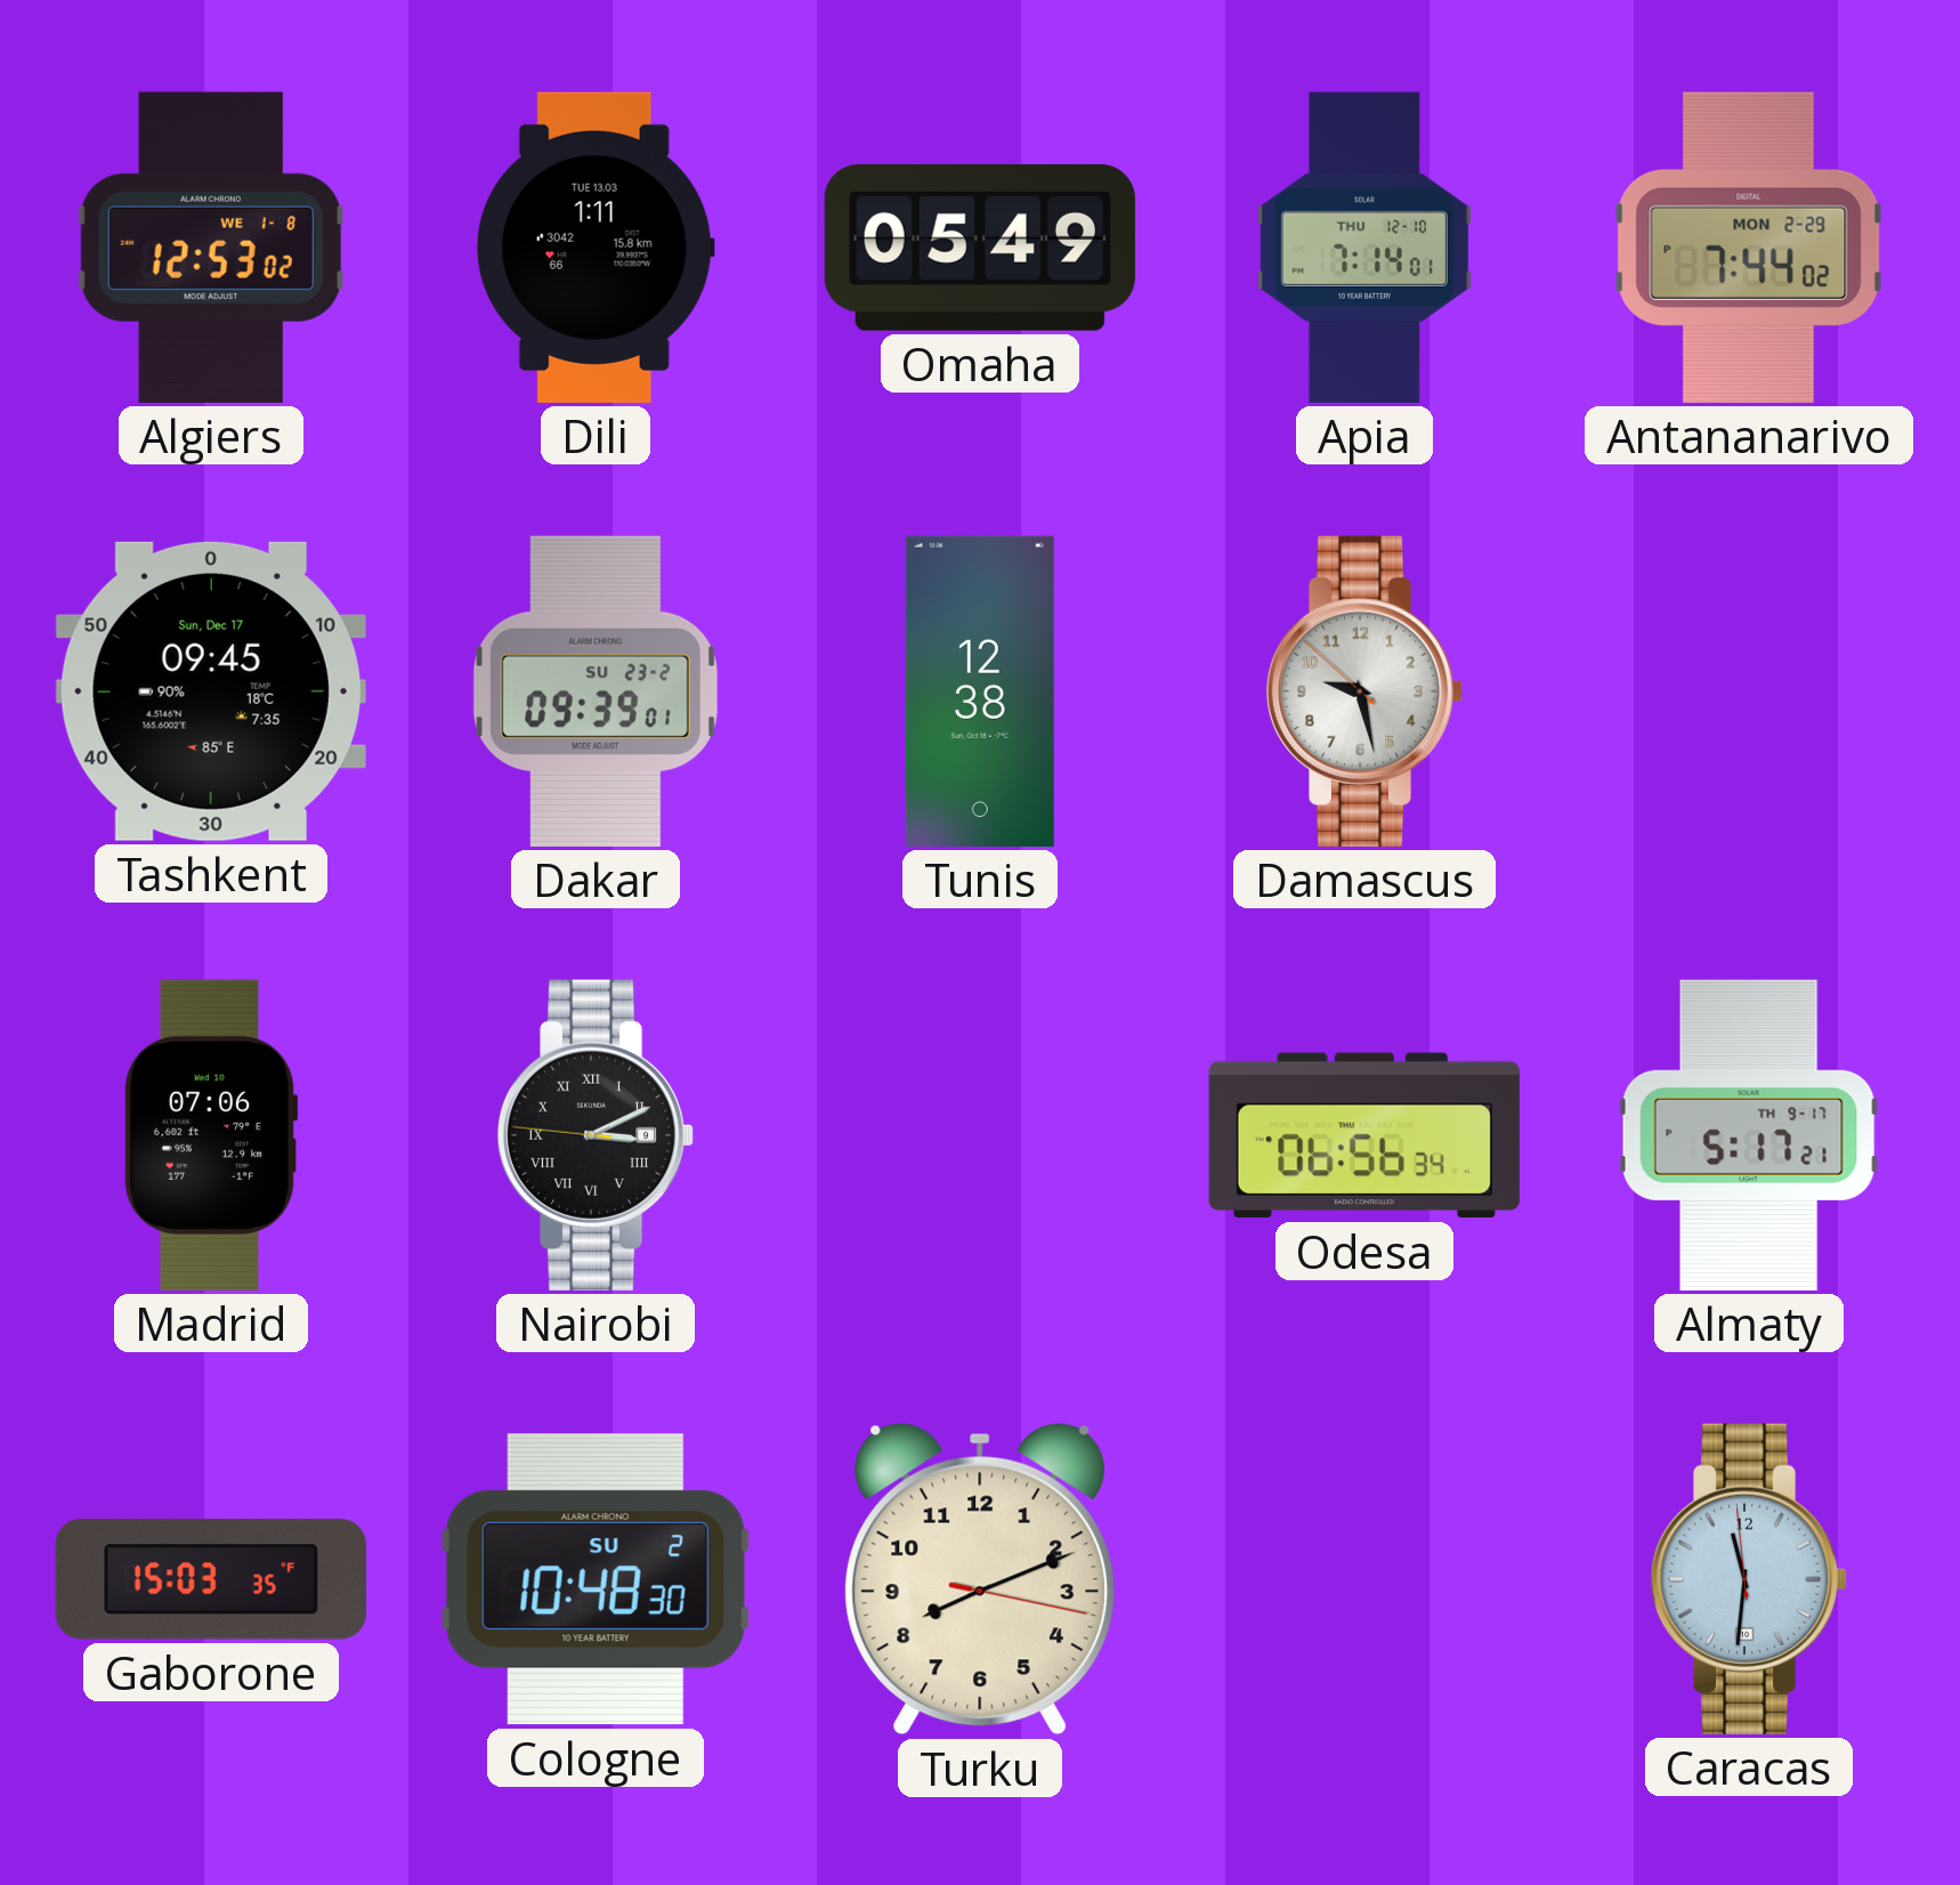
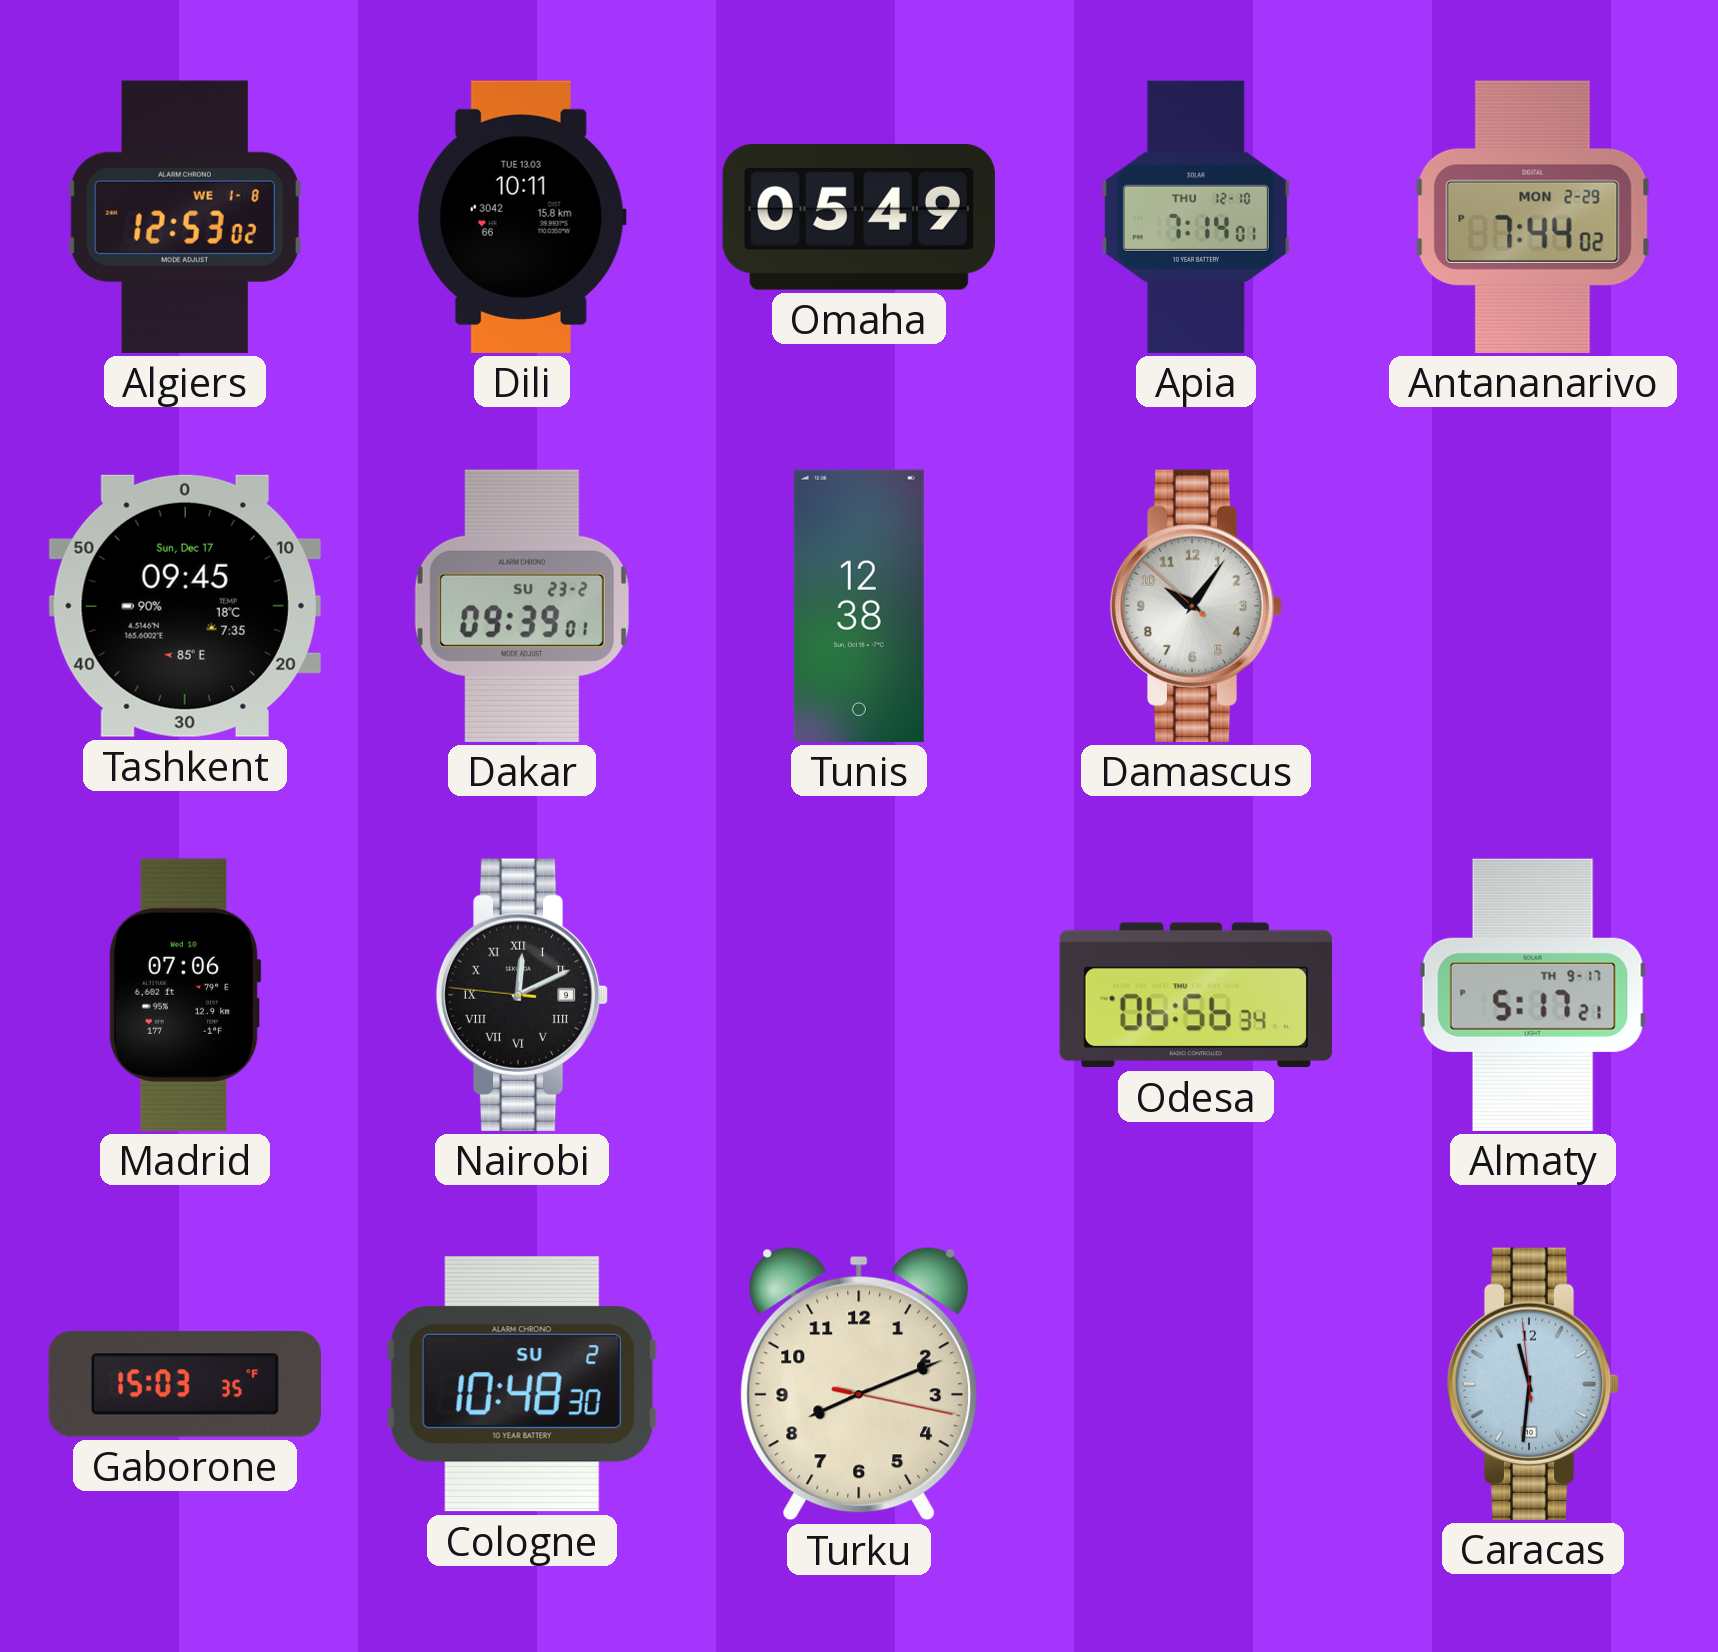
Dili: 1:11 -> 10:11 (522, 217)
Damascus: 9:27 -> 10:05 (1196, 606)
Nairobi: 3:10 -> 12:10 (522, 995)
